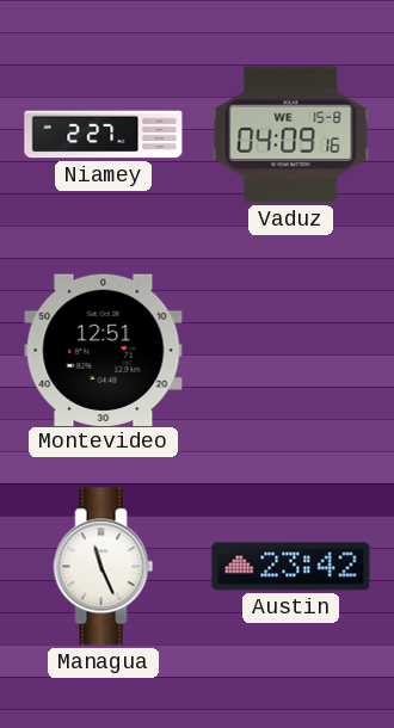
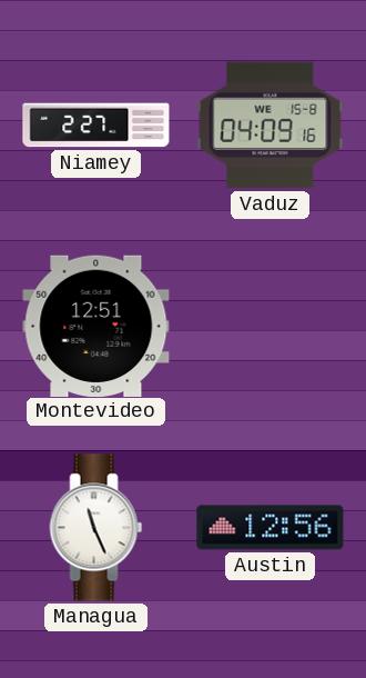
Austin: 23:42 -> 12:56 (271, 528)
